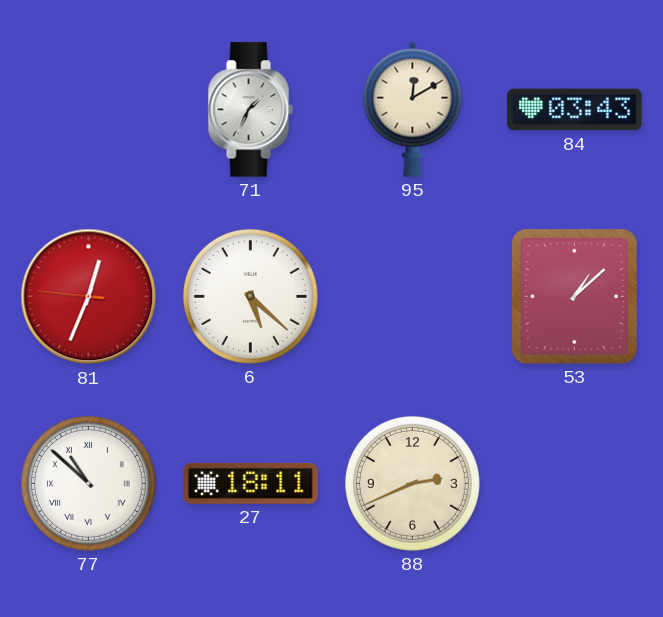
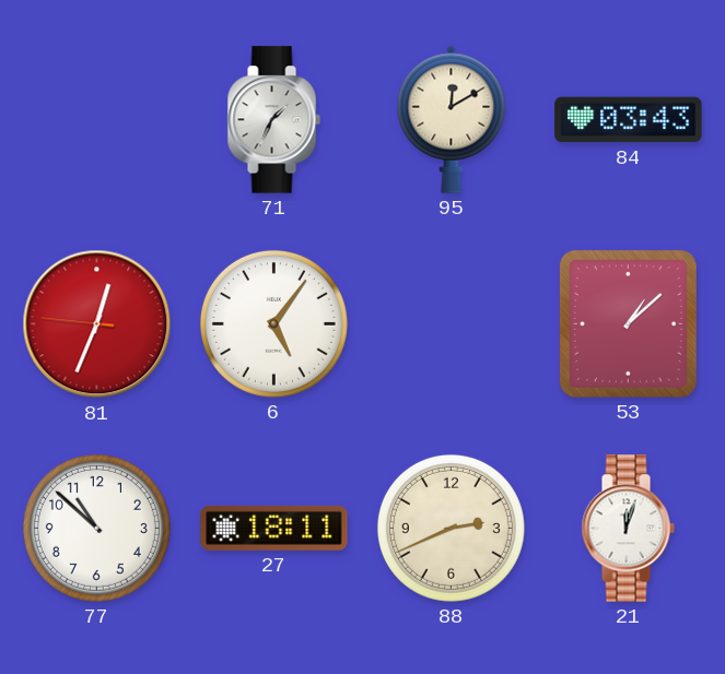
6: 5:22 -> 5:06 (273, 323)
77 numerals: Roman -> Arabic (96, 528)
21: none -> 12:03 (628, 529)
